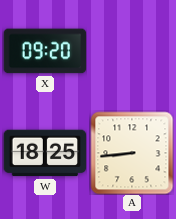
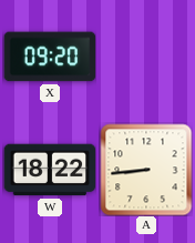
W: 18:25 -> 18:22 (50, 170)
